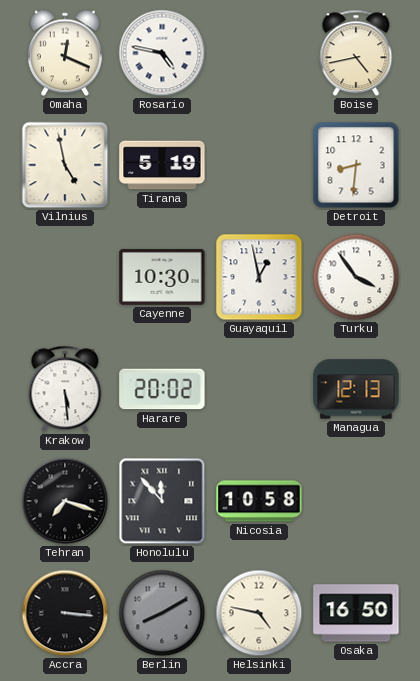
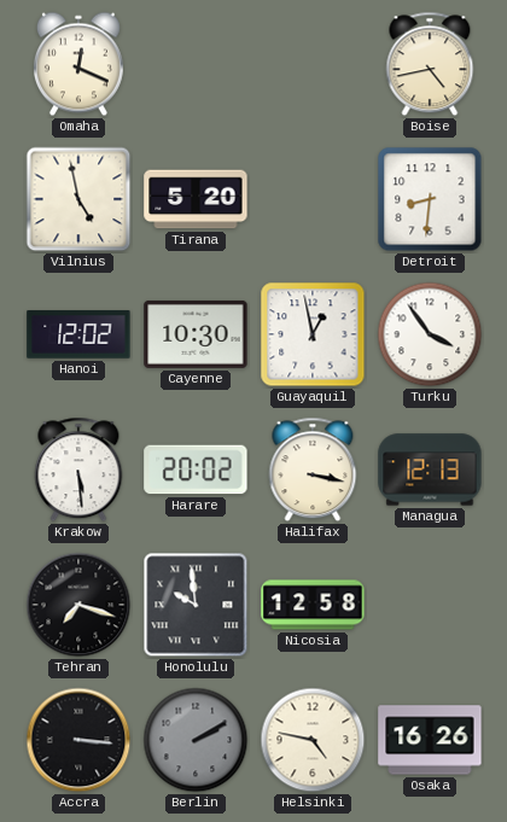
Rosario: 4:47 -> none (162, 53)
Tirana: 5:19 -> 5:20 (196, 199)
Hanoi: none -> 12:02 (78, 334)
Halifax: none -> 3:17 (313, 470)
Honolulu: 11:53 -> 9:59 (196, 605)
Nicosia: 10:58 -> 12:58 (313, 605)
Berlin: 8:10 -> 2:10 (196, 740)
Osaka: 16:50 -> 16:26 (430, 740)
